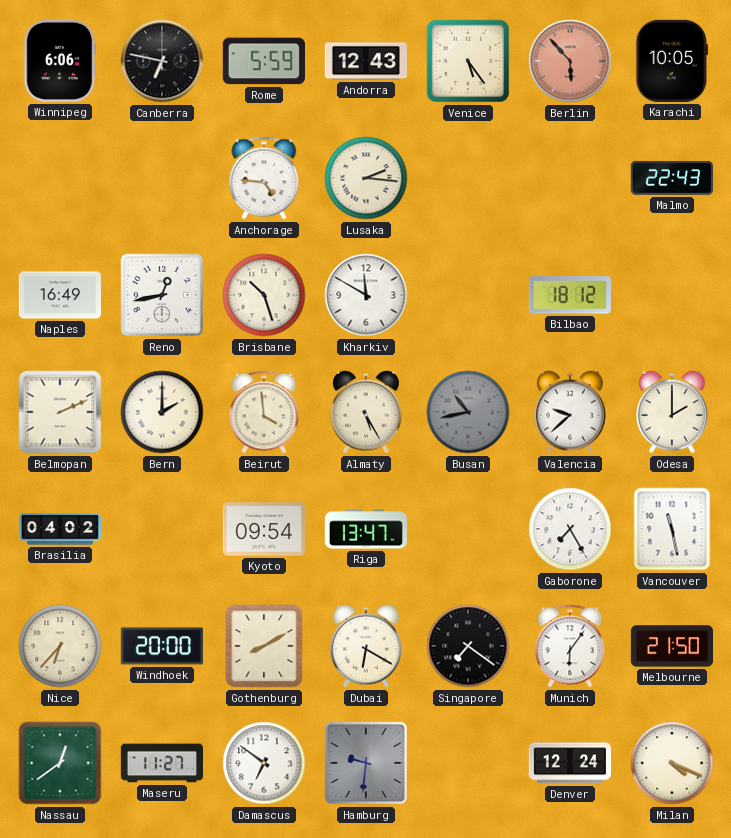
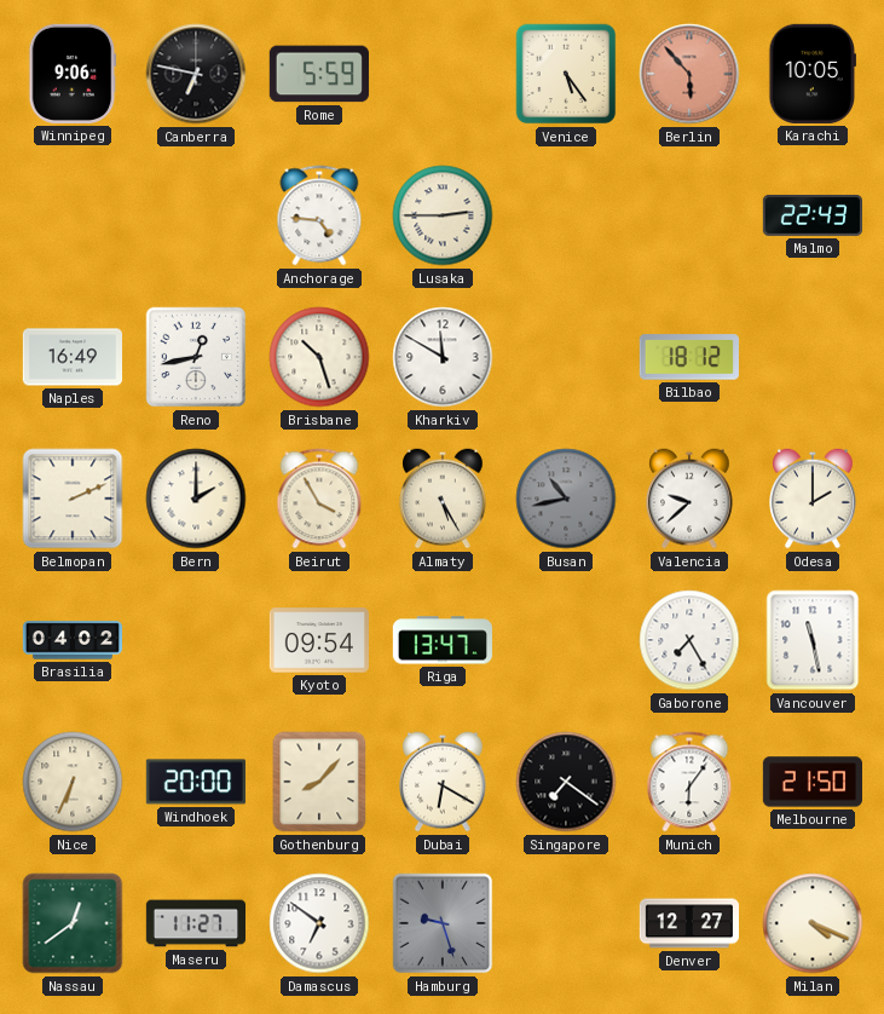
Winnipeg: 6:06 -> 9:06 (73, 74)
Andorra: 12:43 -> none (365, 61)
Lusaka: 2:16 -> 2:45 (443, 215)
Beirut: 3:59 -> 3:55 (319, 499)
Nice: 6:37 -> 6:34 (73, 782)
Gothenburg: 8:10 -> 8:07 (319, 782)
Hamburg: 9:31 -> 9:27 (443, 923)
Denver: 12:24 -> 12:27 (688, 923)
